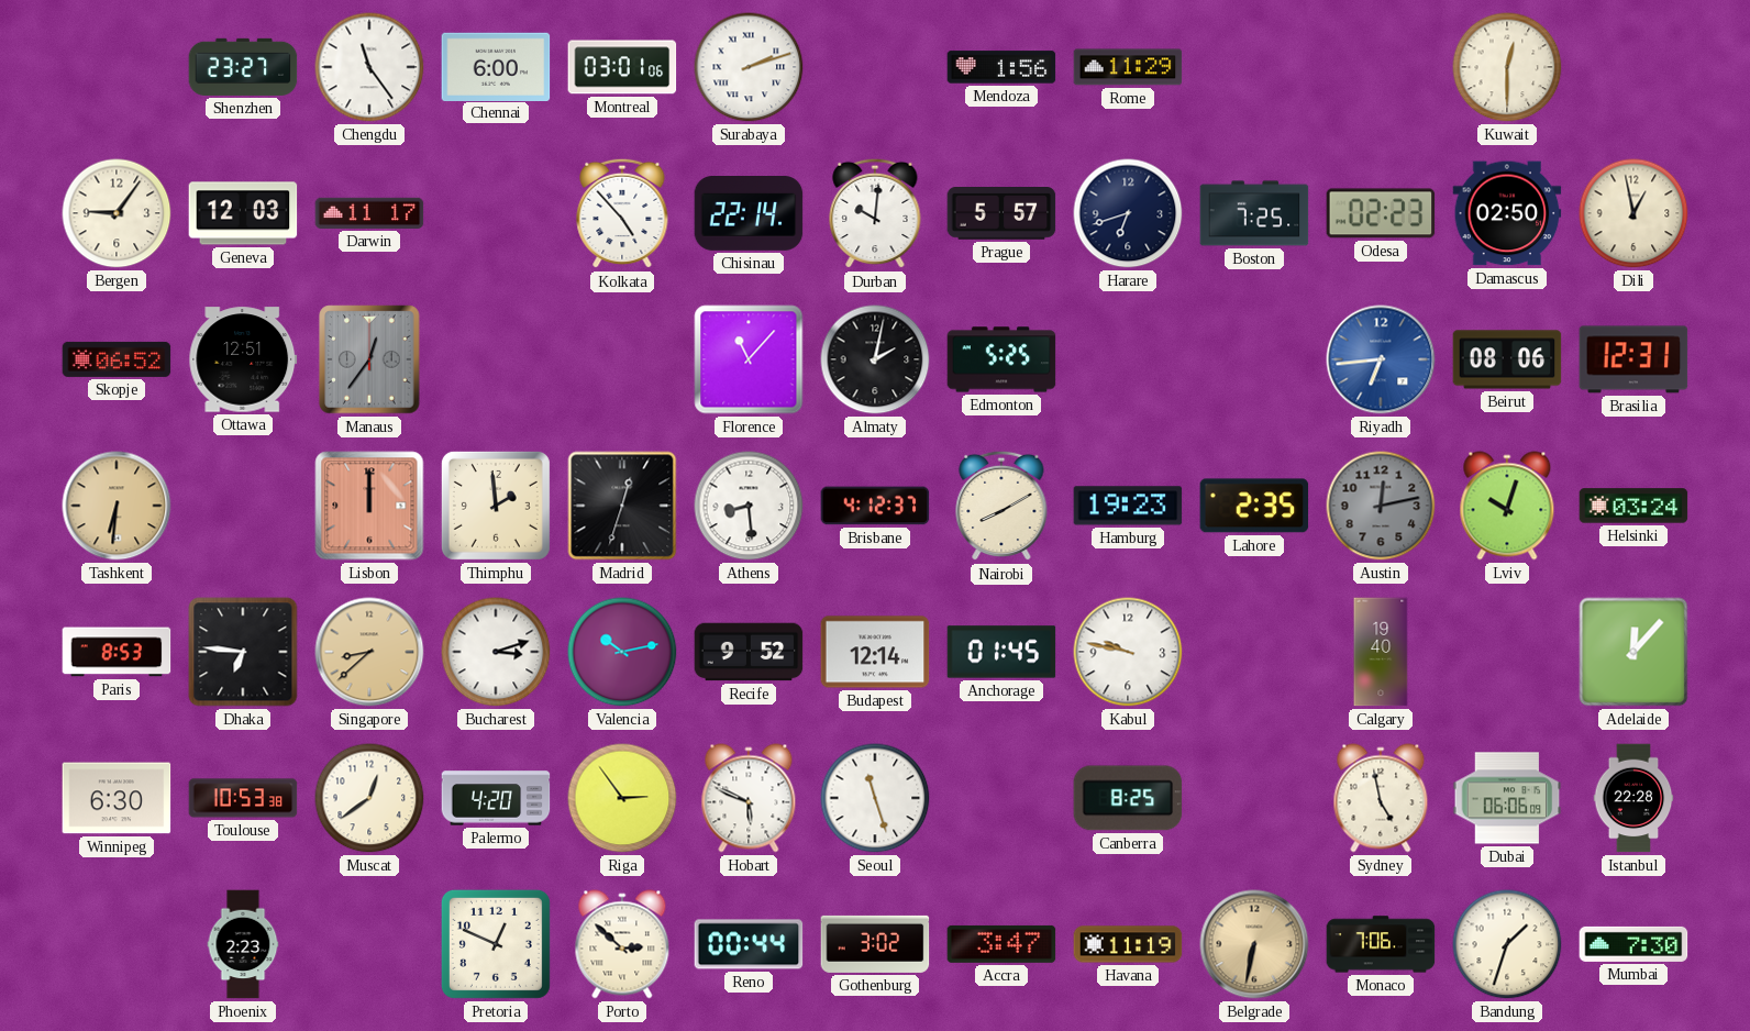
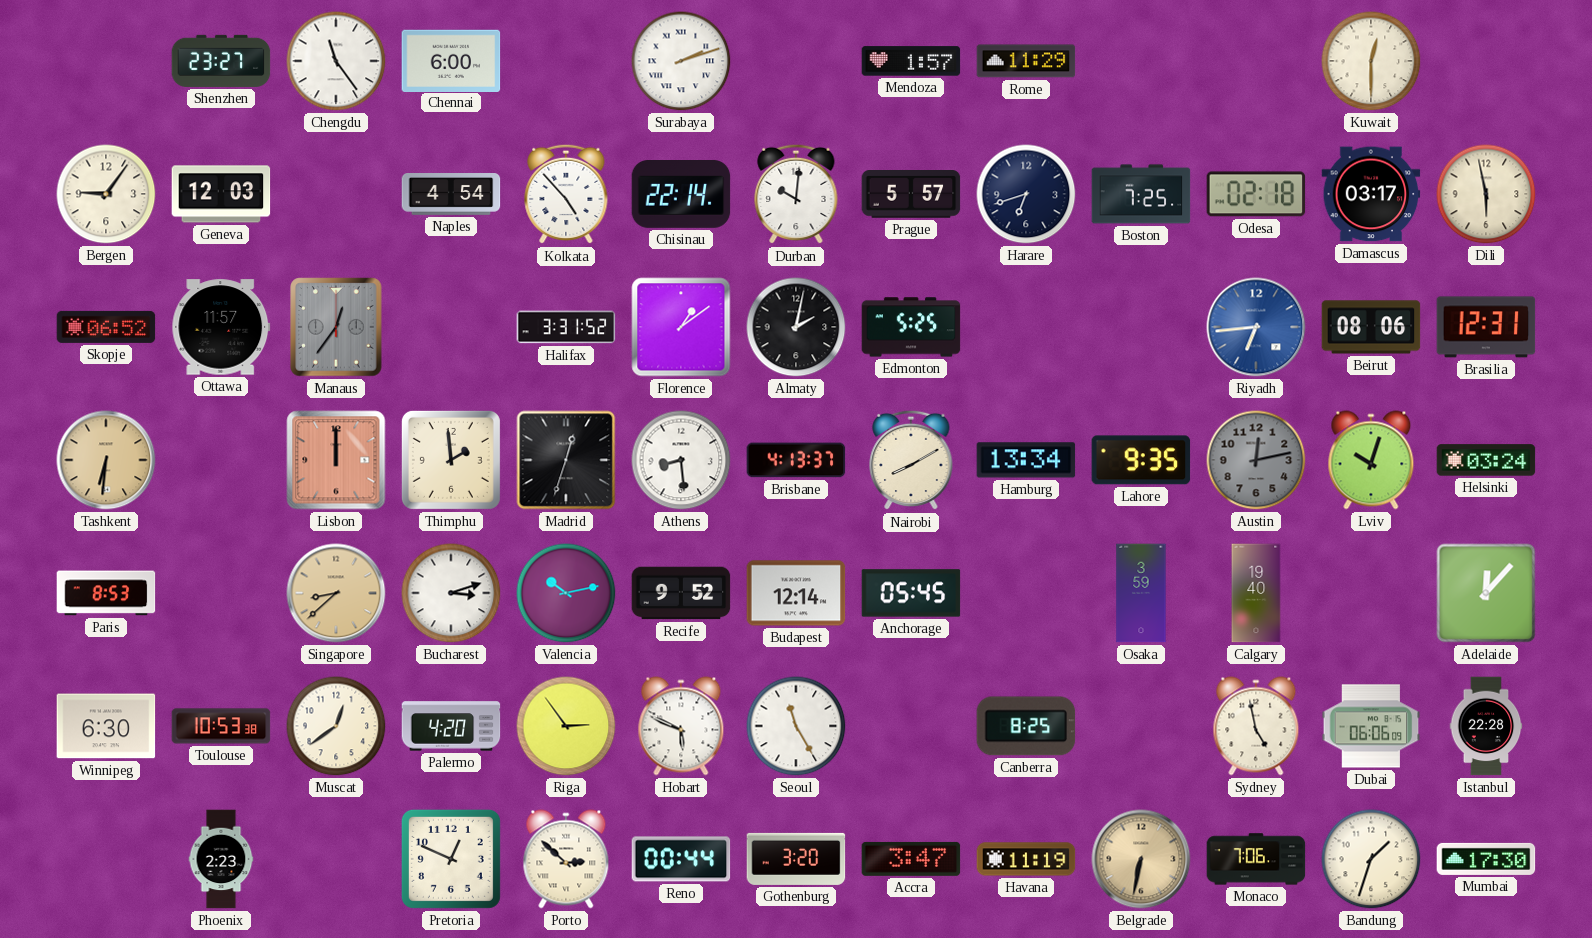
Montreal: 03:01 -> none (622, 67)
Mendoza: 1:56 -> 1:57 (911, 61)
Darwin: 11:17 -> none (369, 213)
Naples: none -> 4:54 (451, 195)
Odesa: 02:23 -> 02:18 (1256, 194)
Damascus: 02:50 -> 03:17 (1371, 194)
Dili: 12:58 -> 5:58 (1486, 194)
Ottawa: 12:51 -> 11:57 (221, 327)
Halifax: none -> 3:31 (566, 327)
Florence: 11:07 -> 1:09 (681, 327)
Brisbane: 4:12 -> 4:13 (796, 460)
Hamburg: 19:23 -> 13:34 (1026, 460)
Lahore: 2:35 -> 9:35 (1141, 460)
Dhaka: 6:46 -> none (243, 652)
Anchorage: 01:45 -> 05:45 (911, 593)
Kabul: 9:47 -> none (1128, 652)
Osaka: none -> 3:59 (1141, 593)
Seoul: 11:27 -> 11:25 (796, 726)
Gothenburg: 3:02 -> 3:20 (796, 859)
Mumbai: 7:30 -> 17:30 (1486, 859)
